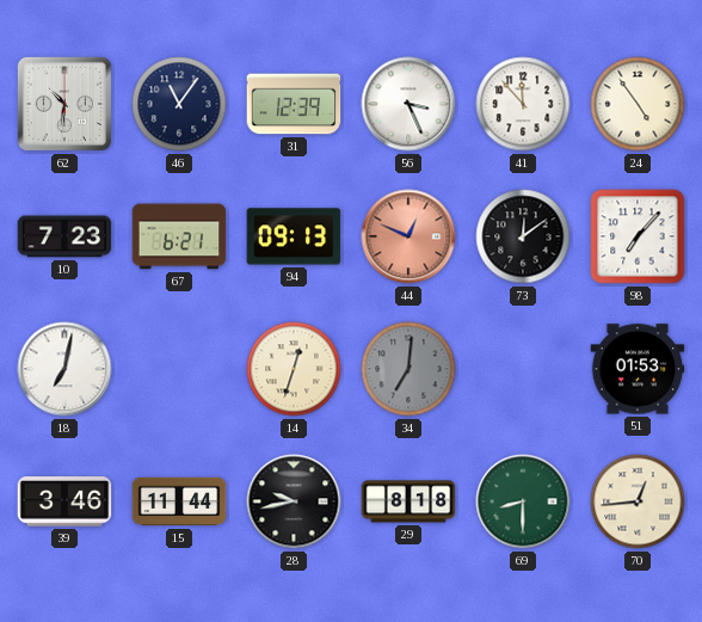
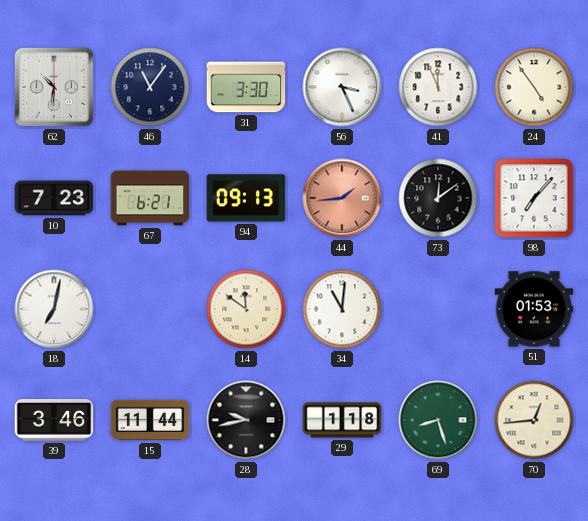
31: 12:39 -> 3:30 (246, 87)
41: 11:53 -> 11:56 (438, 87)
44: 12:49 -> 1:44 (342, 198)
14: 12:33 -> 11:51 (246, 309)
34: 7:01 -> 11:01 (342, 309)
34 dial: grey -> white (342, 309)
29: 8:18 -> 1:18 (342, 420)
69: 8:30 -> 8:27 (438, 420)
